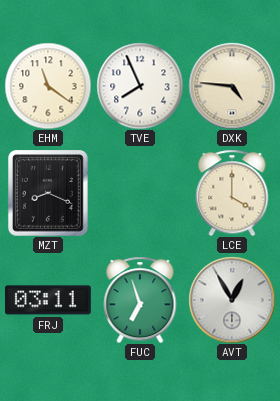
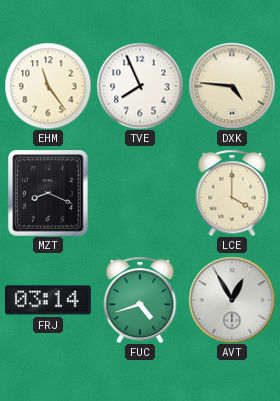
EHM: 11:21 -> 11:24 (48, 86)
FRJ: 03:11 -> 03:14 (48, 300)
FUC: 6:57 -> 4:42 (140, 300)
